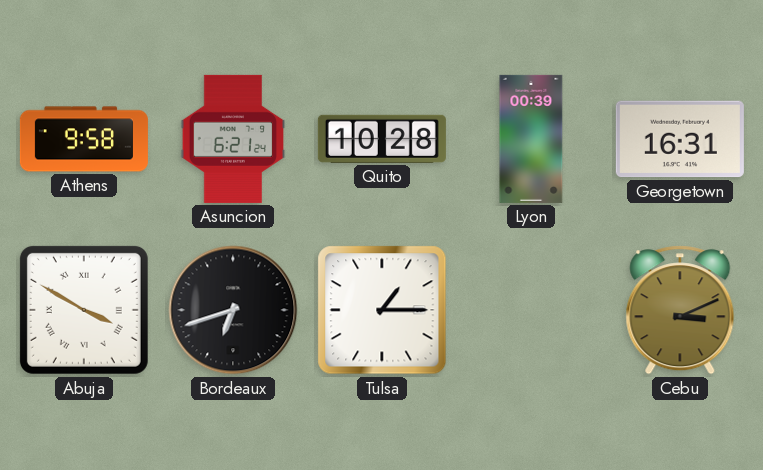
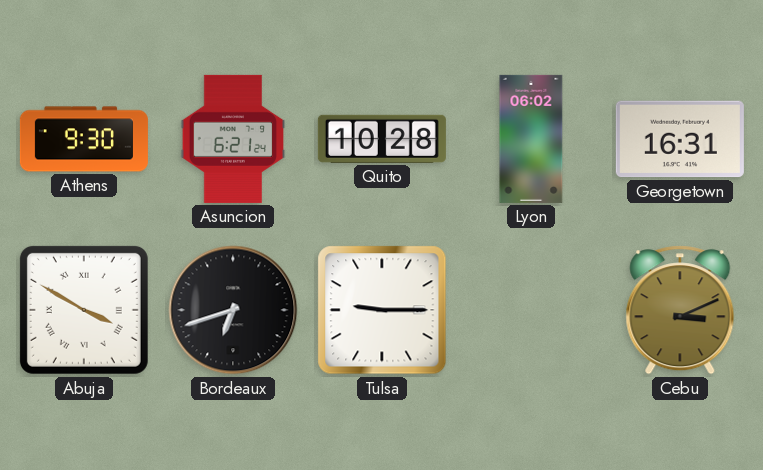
Athens: 9:58 -> 9:30 (84, 139)
Lyon: 00:39 -> 06:02 (531, 139)
Tulsa: 1:15 -> 9:15 (382, 310)
